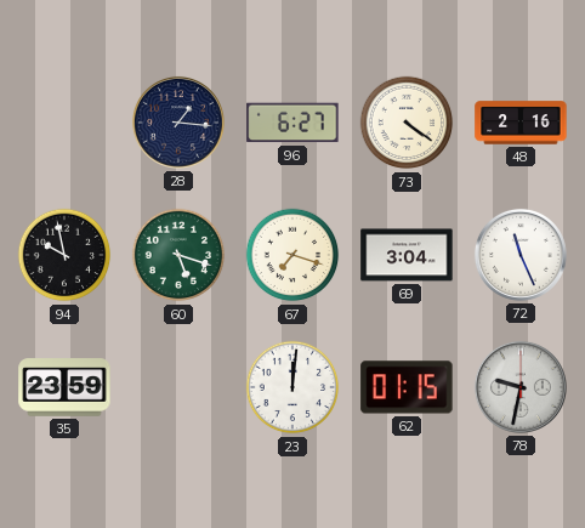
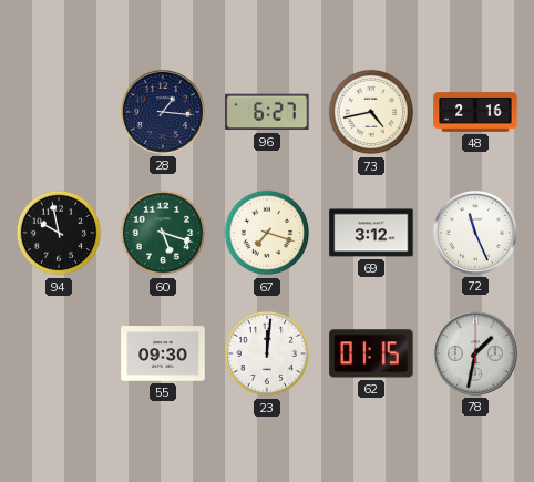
73: 4:21 -> 4:43 (371, 112)
69: 3:04 -> 3:12 (371, 233)
35: 23:59 -> none (64, 387)
55: none -> 09:30 (163, 353)
78: 9:32 -> 1:32 (475, 353)
